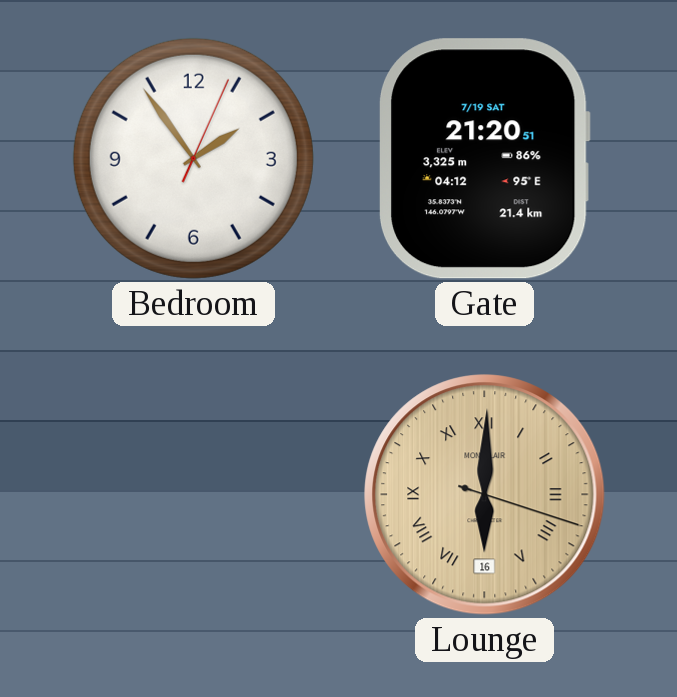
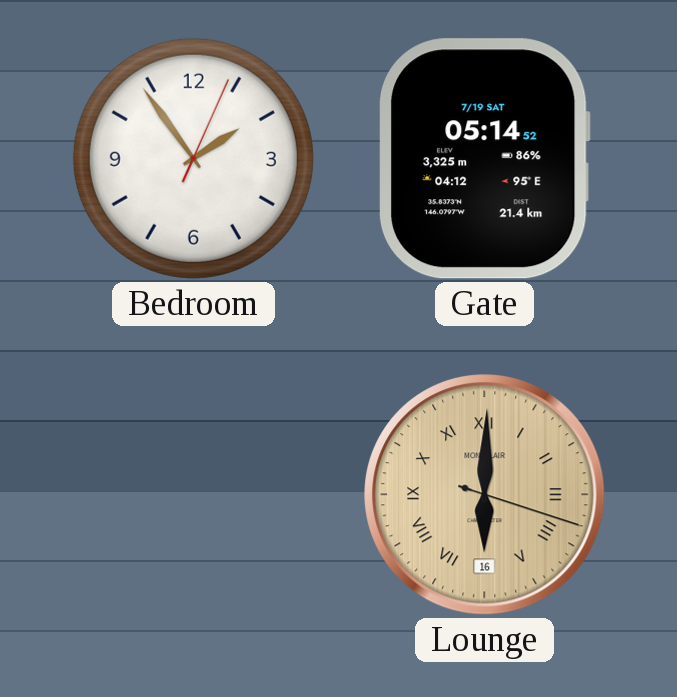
Gate: 21:20 -> 05:14 (484, 159)
